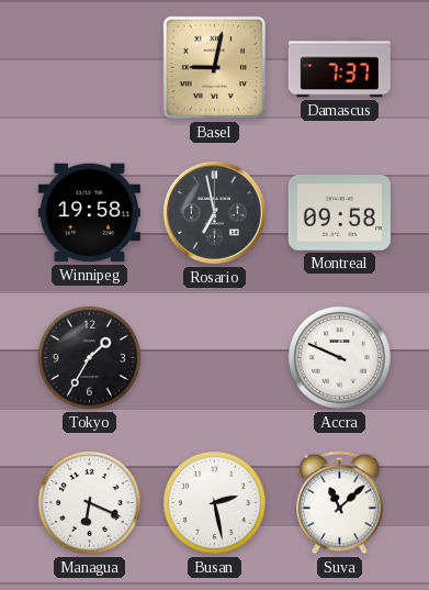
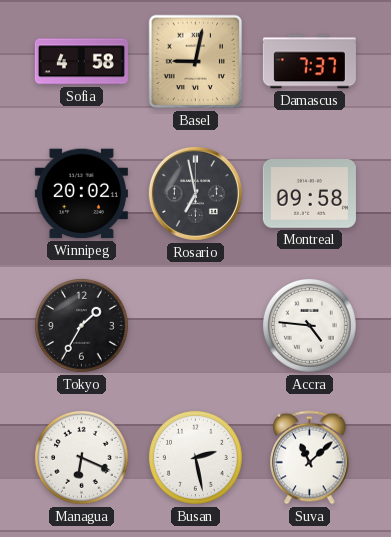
Sofia: none -> 4:58 (81, 62)
Winnipeg: 19:58 -> 20:02 (81, 194)
Accra: 9:49 -> 4:46 (309, 325)
